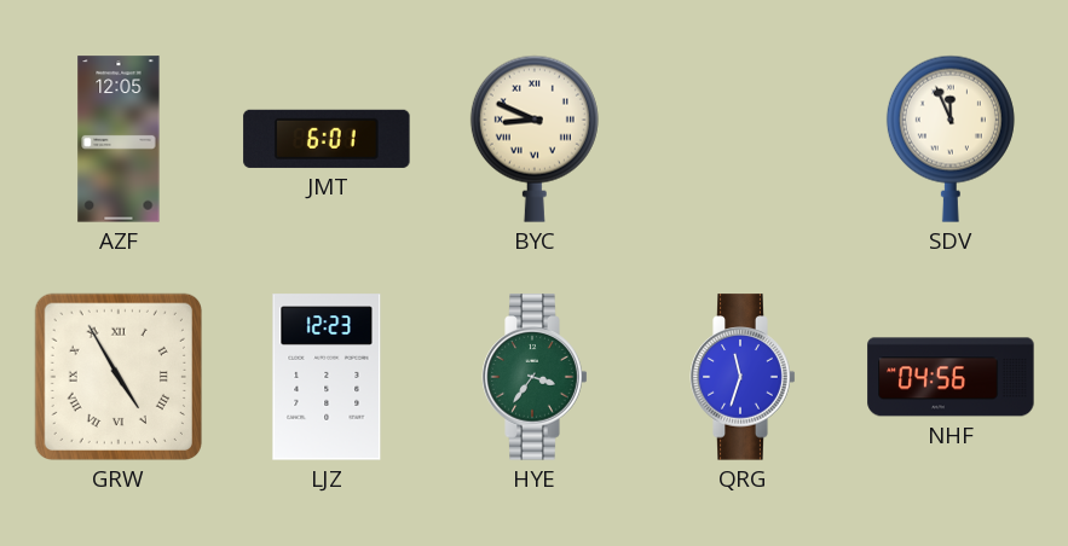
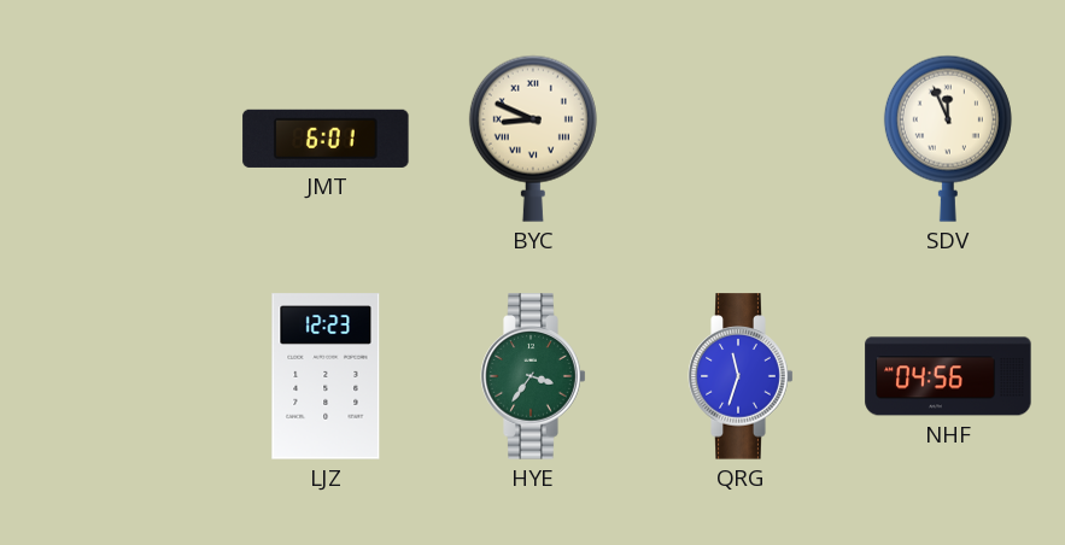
AZF: 12:05 -> none (119, 139)
GRW: 4:55 -> none (119, 377)
